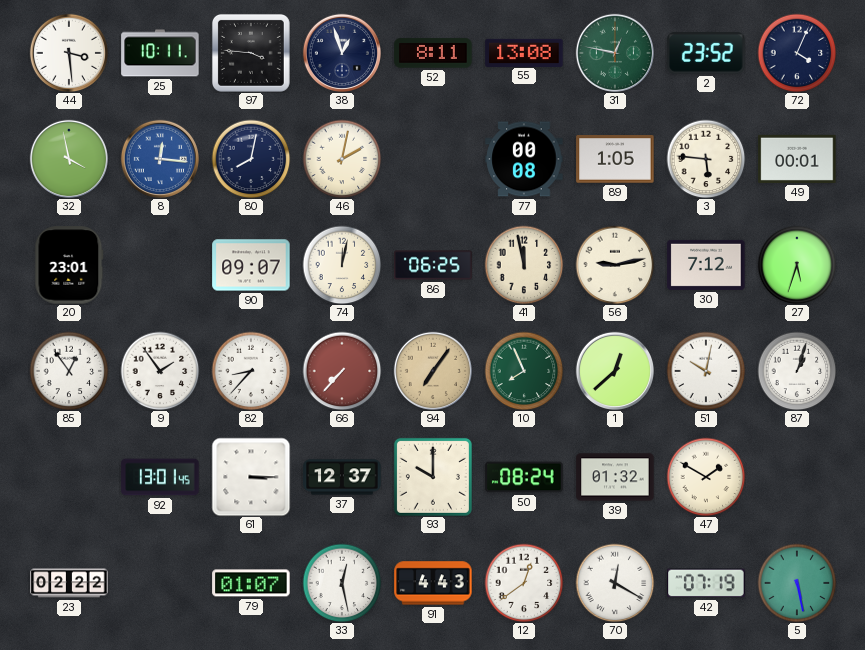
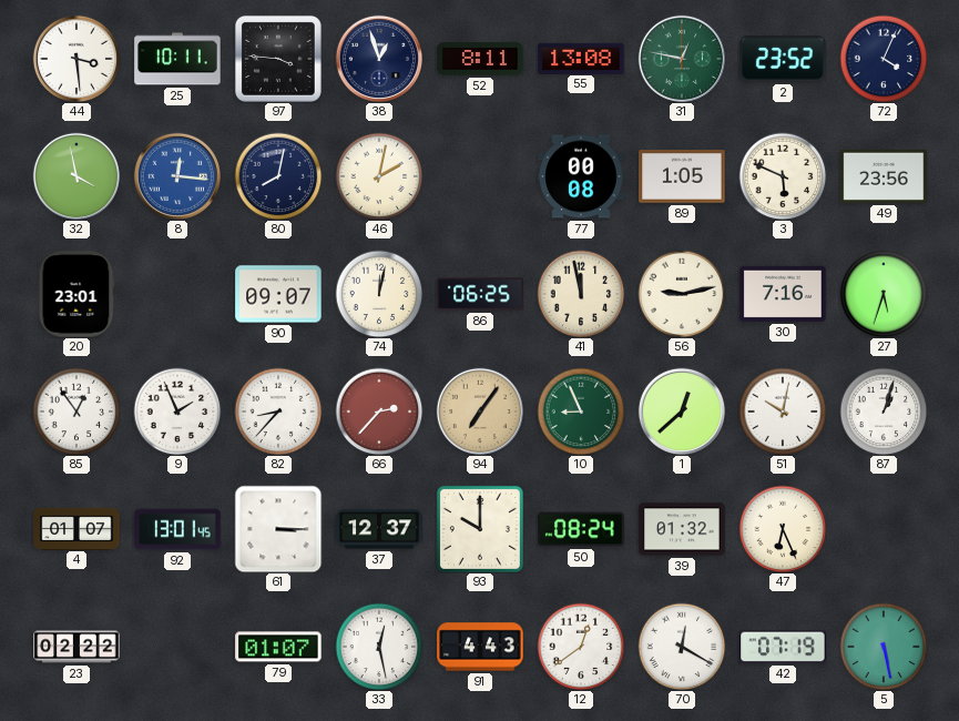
3: 5:46 -> 5:49 (783, 176)
49: 00:01 -> 23:56 (884, 176)
30: 7:12 -> 7:16 (783, 294)
9: 1:54 -> 1:56 (177, 412)
66: 7:37 -> 2:37 (379, 412)
10: 7:56 -> 8:56 (581, 412)
4: none -> 01:07 (76, 528)
47: 1:50 -> 6:26 (783, 529)
